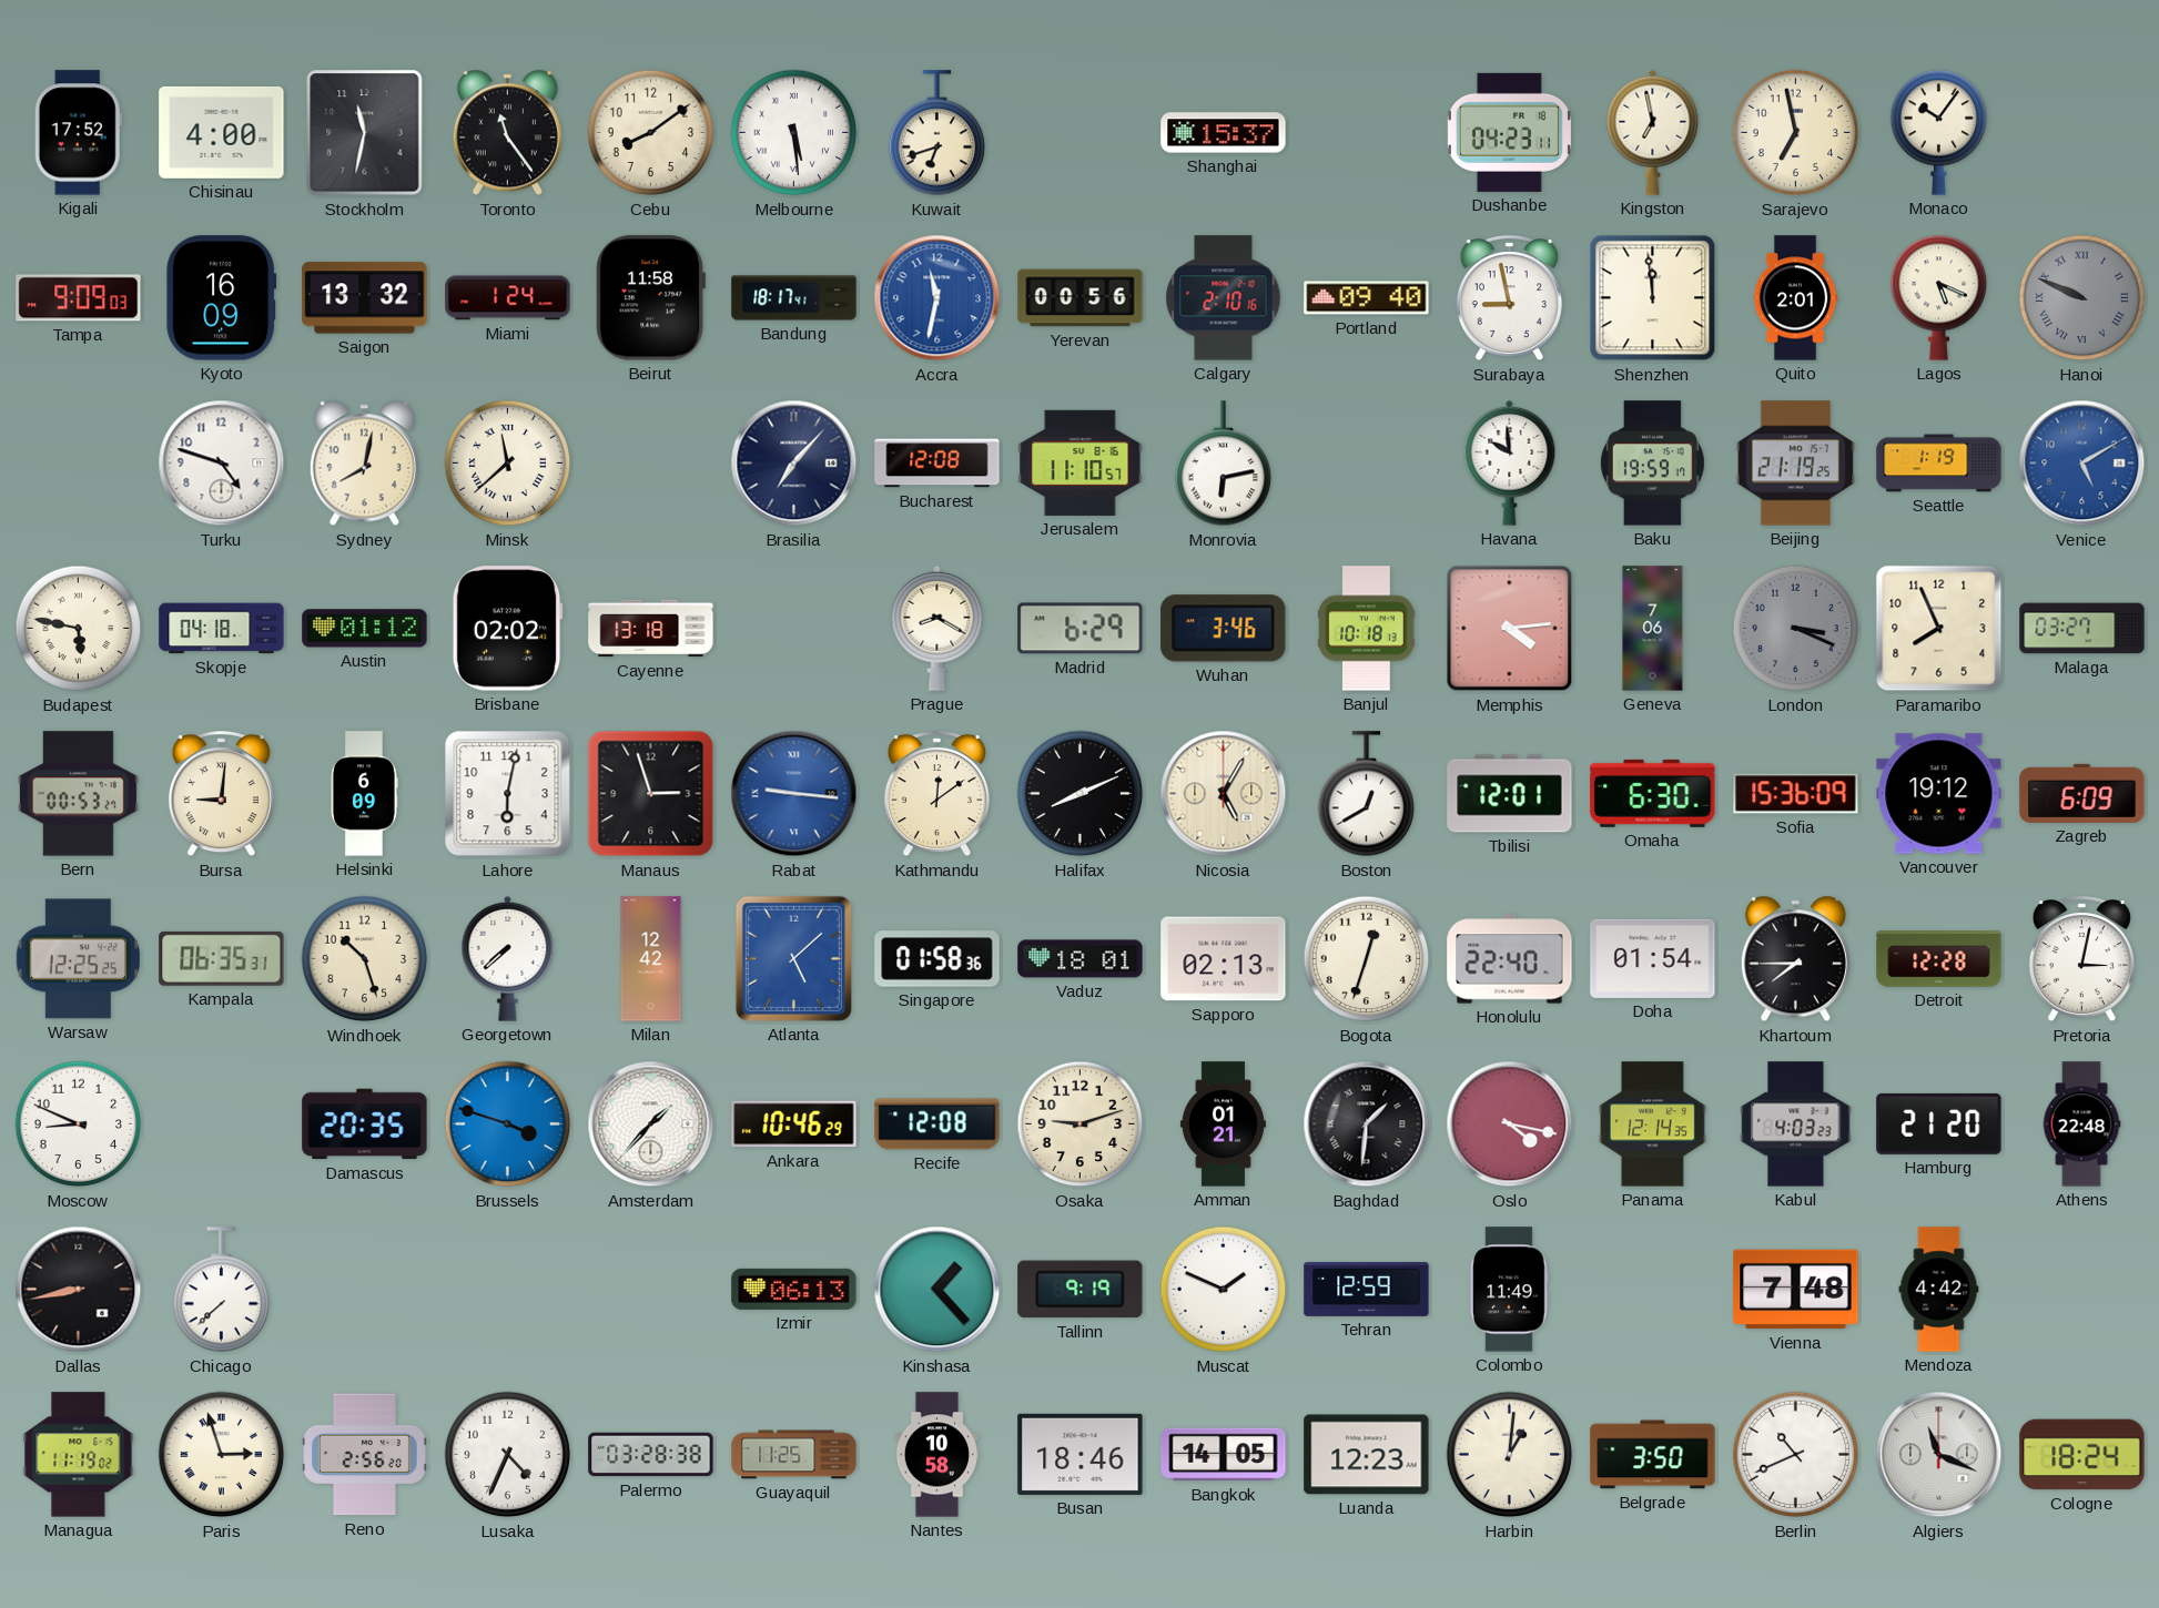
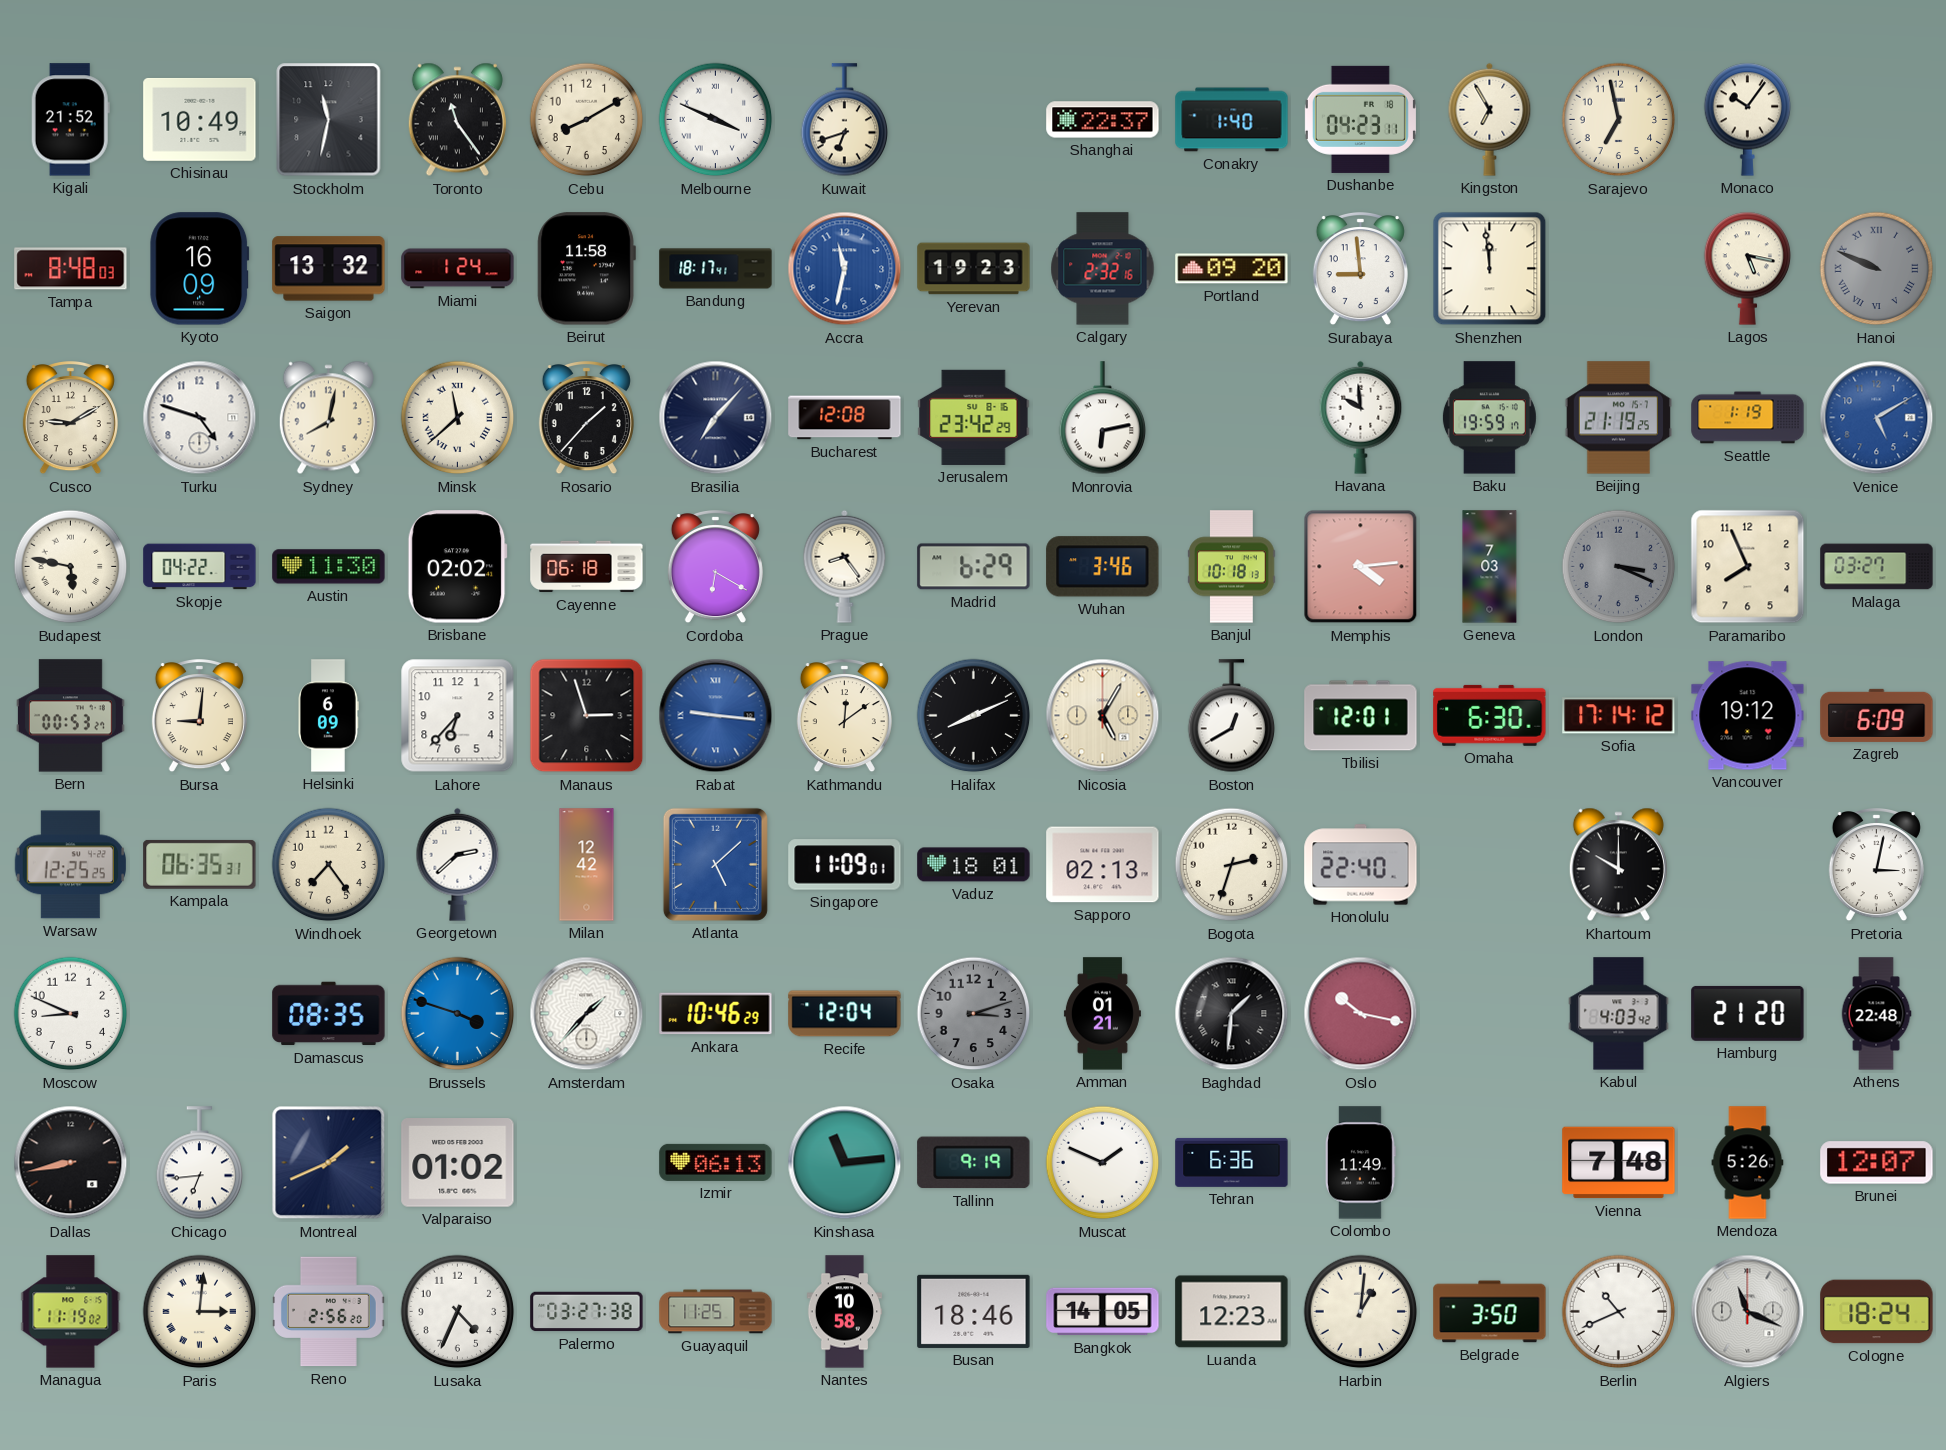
Kigali: 17:52 -> 21:52 (70, 120)
Chisinau: 4:00 -> 10:49 (200, 119)
Cebu: 8:09 -> 8:10 (587, 120)
Melbourne: 5:29 -> 3:49 (716, 120)
Shanghai: 15:37 -> 22:37 (1103, 120)
Conakry: none -> 1:40 (1232, 120)
Kingston: 6:58 -> 6:55 (1490, 119)
Tampa: 9:09 -> 8:48 (71, 269)
Yerevan: 00:56 -> 19:23 (974, 269)
Calgary: 2:10 -> 2:32 (1103, 269)
Portland: 09:40 -> 09:20 (1232, 269)
Surabaya: 8:58 -> 8:59 (1360, 270)
Quito: 2:01 -> none (1795, 298)
Lagos: 5:19 -> 5:17 (1748, 268)
Cusco: none -> 9:10 (70, 419)
Rosario: none -> 1:37 (586, 419)
Jerusalem: 11:10 -> 23:42 (974, 417)
Skopje: 04:18 -> 04:22 (200, 567)
Austin: 01:12 -> 11:30 (329, 567)
Cayenne: 13:18 -> 06:18 (587, 567)
Cordoba: none -> 6:20 (715, 568)
Prague: 8:20 -> 8:24 (845, 566)
Geneva: 7:06 -> 7:03 (1490, 567)
Lahore: 6:02 -> 6:37 (458, 716)
Sofia: 15:36 -> 17:14 (1619, 716)
Windhoek: 10:27 -> 7:24 (329, 865)
Georgetown: 7:38 -> 2:38 (458, 864)
Singapore: 01:58 -> 11:09 (845, 865)
Bogota: 12:33 -> 2:33 (1232, 865)
Doha: 01:54 -> none (1653, 958)
Khartoum: 7:45 -> 10:00 (1618, 865)
Detroit: 12:28 -> none (1939, 959)
Damascus: 20:35 -> 08:35 (329, 1014)
Recife: 12:08 -> 12:04 (845, 1014)
Osaka: 9:12 -> 3:12 (974, 1014)
Osaka dial: cream -> grey (974, 1014)
Oslo: 4:17 -> 10:17 (1361, 1014)
Panama: 12:14 -> none (1652, 1124)
Kabul: 4:03:23 -> 4:03:42 (1619, 1014)
Chicago: 7:38 -> 6:44 (200, 1163)
Montreal: none -> 1:41 (329, 1163)
Valparaiso: none -> 01:02 (458, 1163)
Kinshasa: 1:23 -> 11:14 (845, 1163)
Tehran: 12:59 -> 6:36 (1232, 1162)
Mendoza: 4:42 -> 5:26 (1748, 1163)
Brunei: none -> 12:07 (1877, 1163)
Paris: 2:57 -> 3:01 (200, 1312)
Palermo: 03:28 -> 03:27 (587, 1312)
